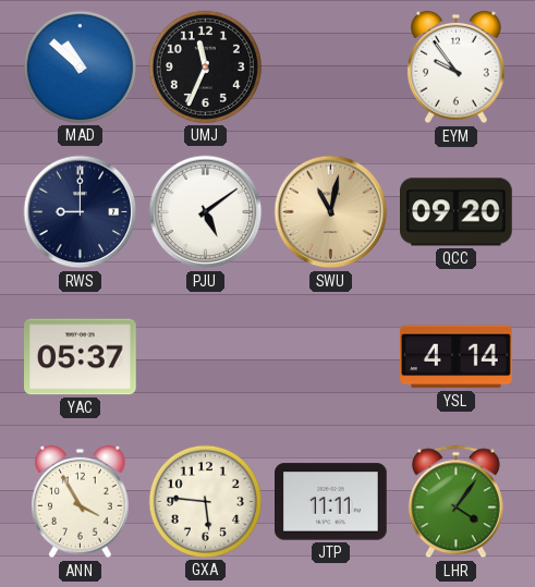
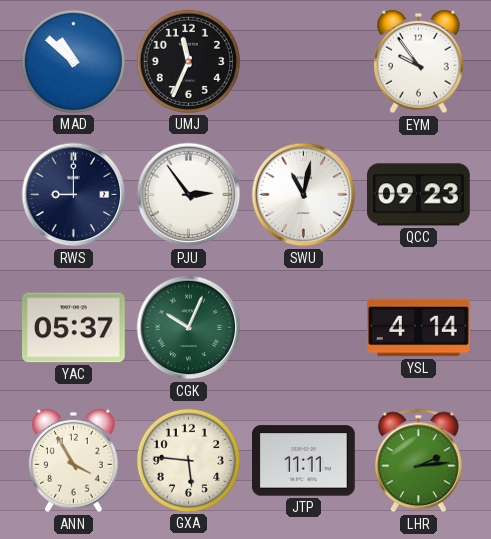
PJU: 5:09 -> 2:54 (189, 195)
SWU dial: champagne -> white (304, 195)
QCC: 09:20 -> 09:23 (419, 195)
CGK: none -> 10:04 (189, 328)
LHR: 4:06 -> 2:14 (418, 461)
